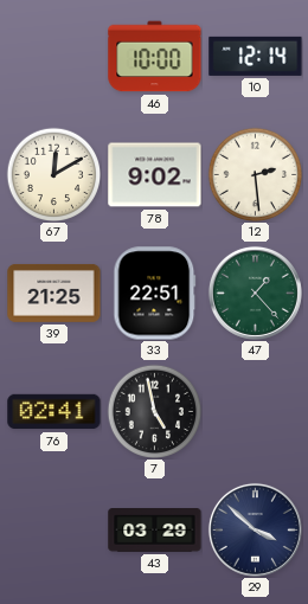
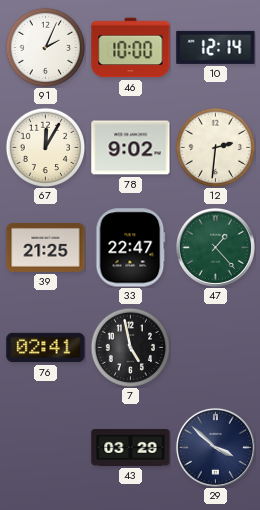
91: none -> 2:04 (45, 47)
67: 12:10 -> 12:05 (45, 147)
12: 2:29 -> 2:31 (215, 147)
33: 22:51 -> 22:47 (131, 248)
